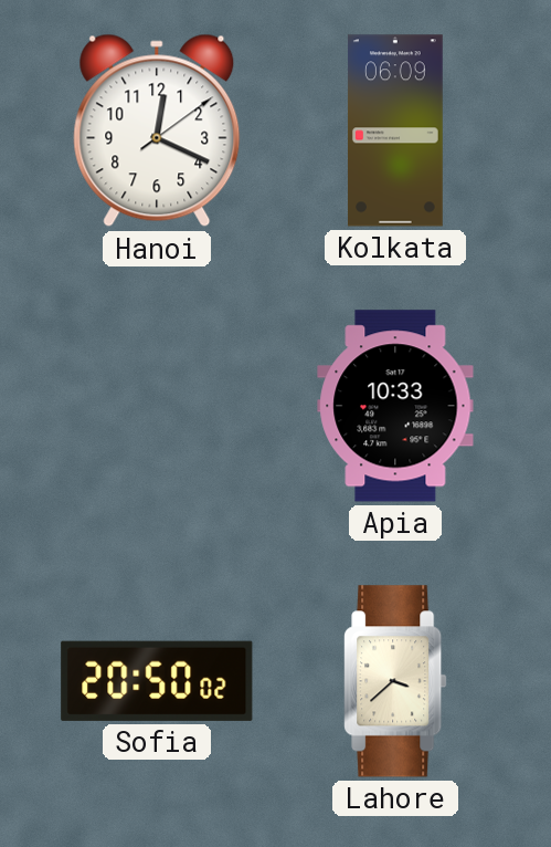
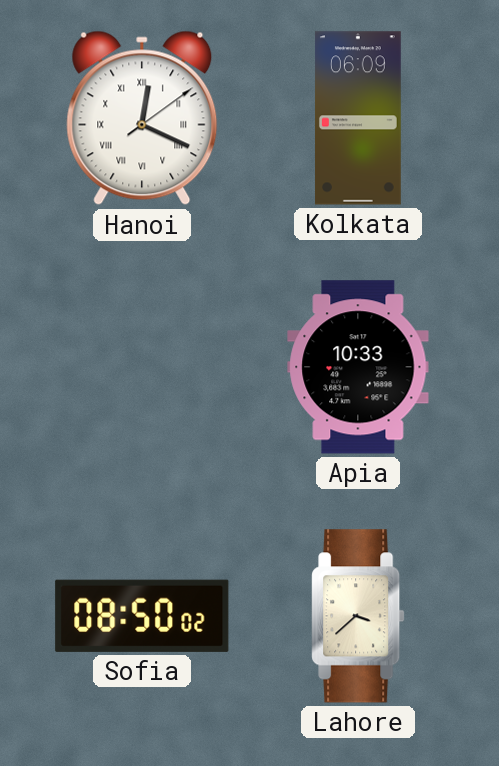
Hanoi numerals: Arabic -> Roman (142, 118)
Sofia: 20:50 -> 08:50 (142, 616)
